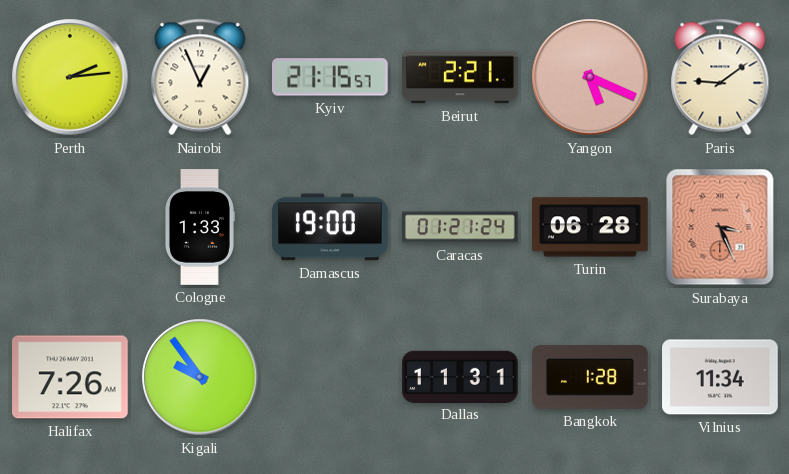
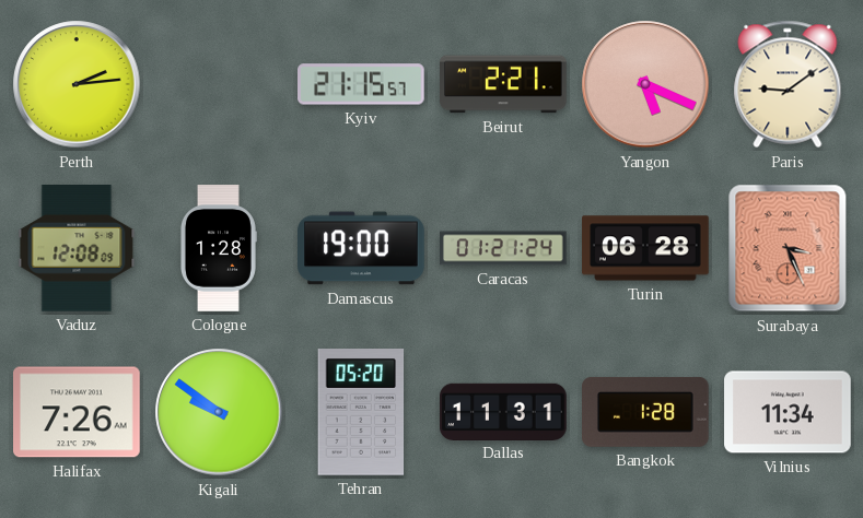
Nairobi: 12:56 -> none (200, 77)
Vaduz: none -> 12:08 (77, 249)
Cologne: 1:33 -> 1:28 (218, 248)
Kigali: 9:54 -> 9:51 (219, 412)
Tehran: none -> 05:20 (361, 413)
